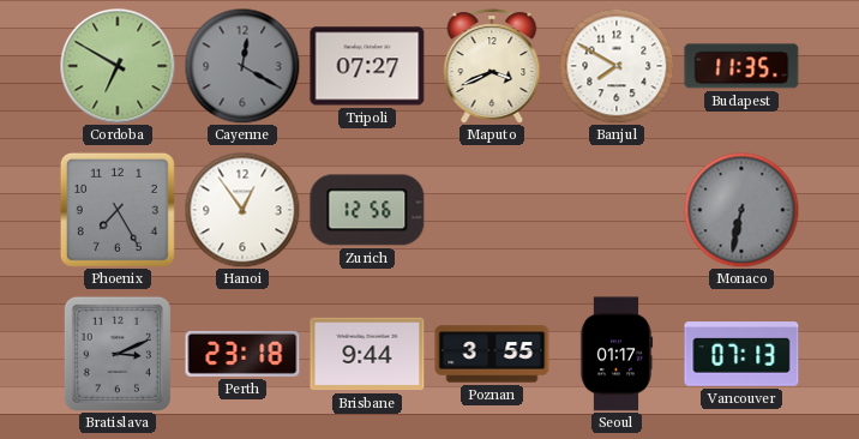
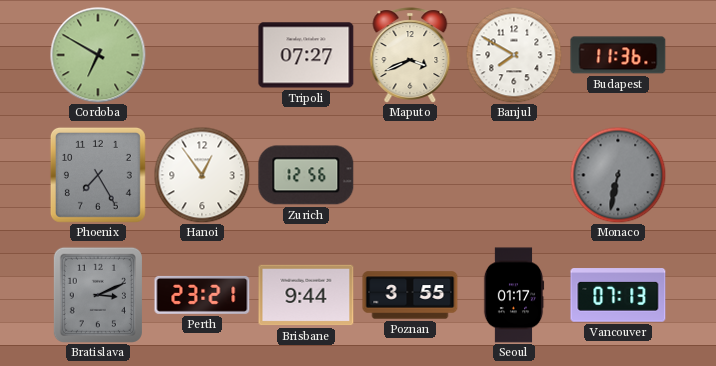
Cayenne: 12:20 -> none (242, 66)
Budapest: 11:35 -> 11:36 (618, 55)
Perth: 23:18 -> 23:21 (202, 295)
